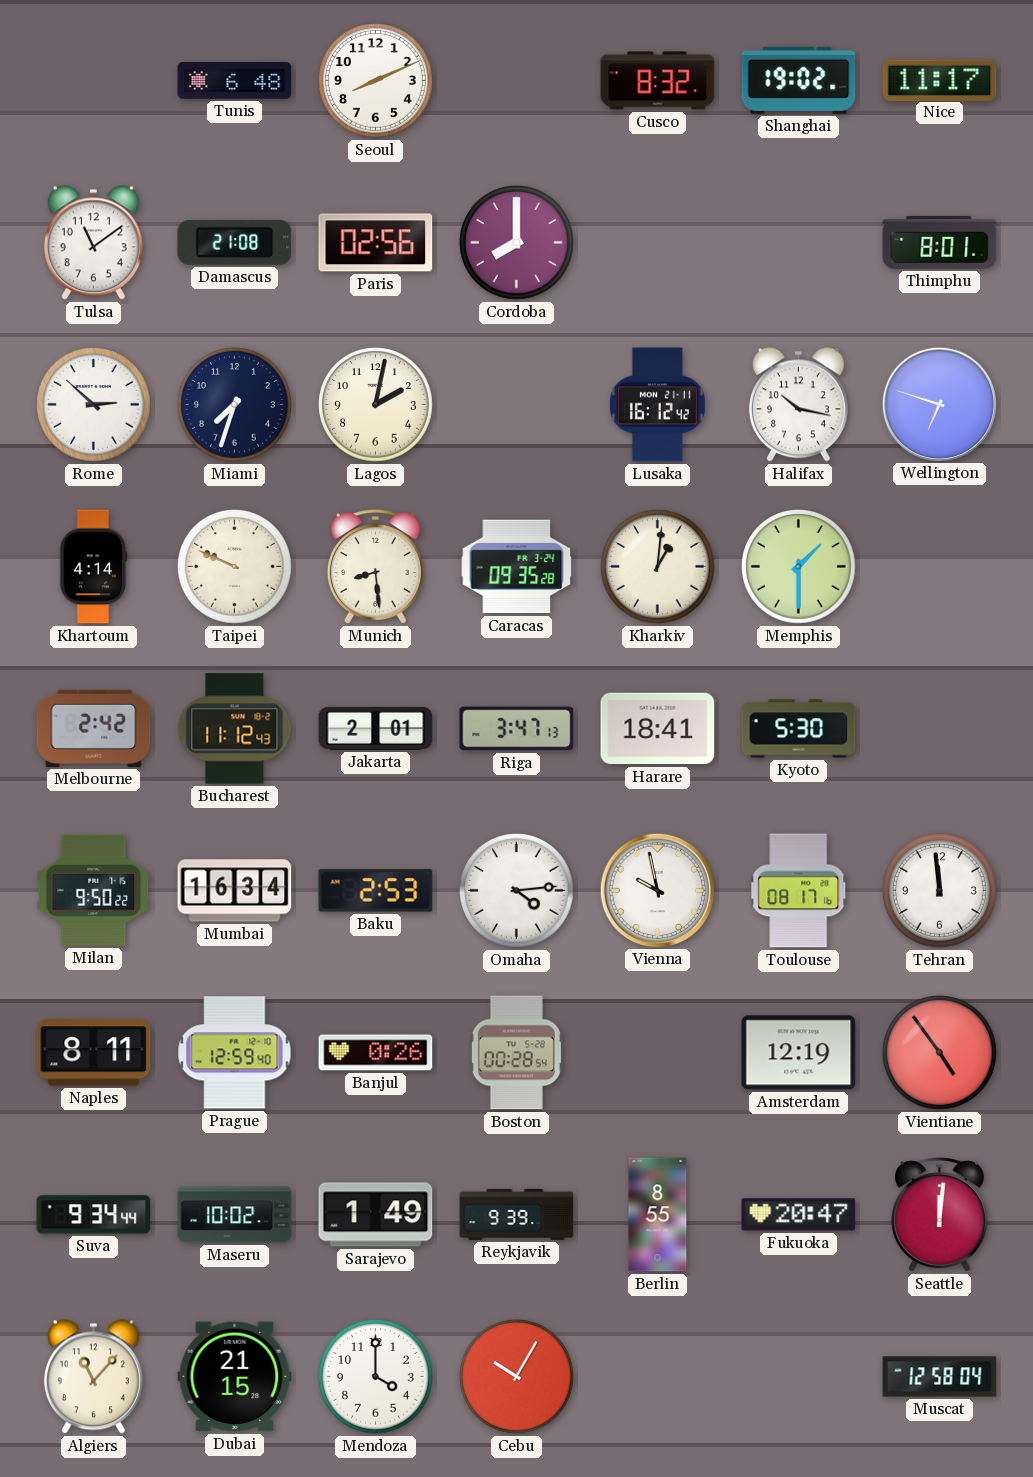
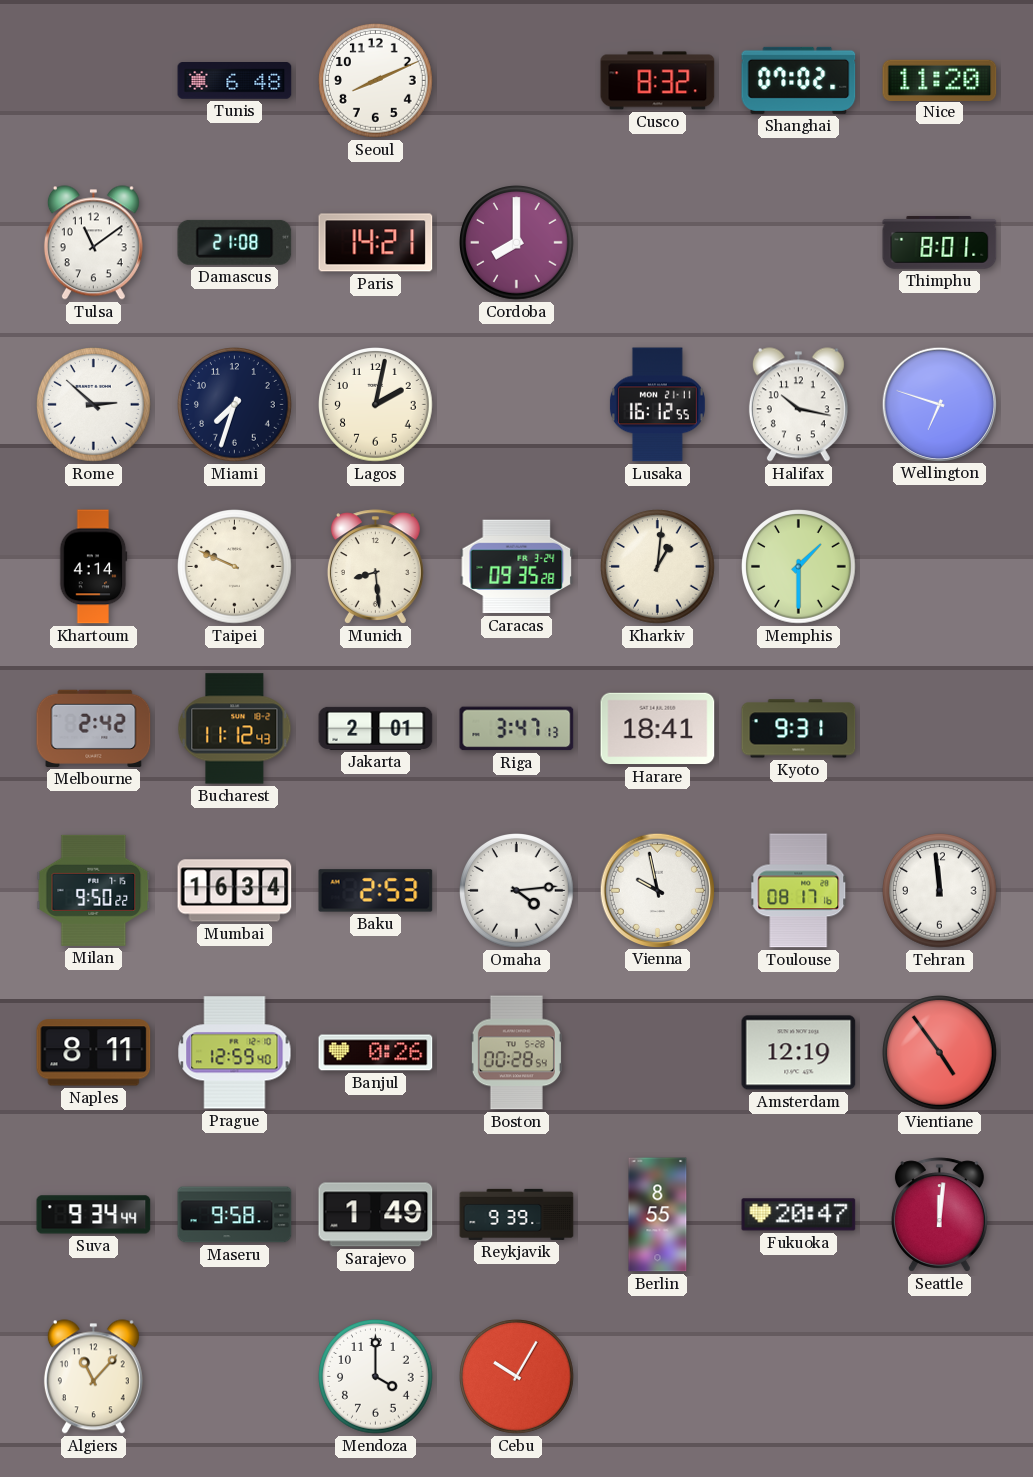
Shanghai: 19:02 -> 07:02 (799, 80)
Nice: 11:17 -> 11:20 (940, 80)
Paris: 02:56 -> 14:21 (376, 243)
Lusaka: 16:12:42 -> 16:12:55 (657, 405)
Kyoto: 5:30 -> 9:31 (799, 729)
Maseru: 10:02 -> 9:58 (235, 1215)
Dubai: 21:15 -> none (235, 1377)
Muscat: 12:58 -> none (940, 1377)
